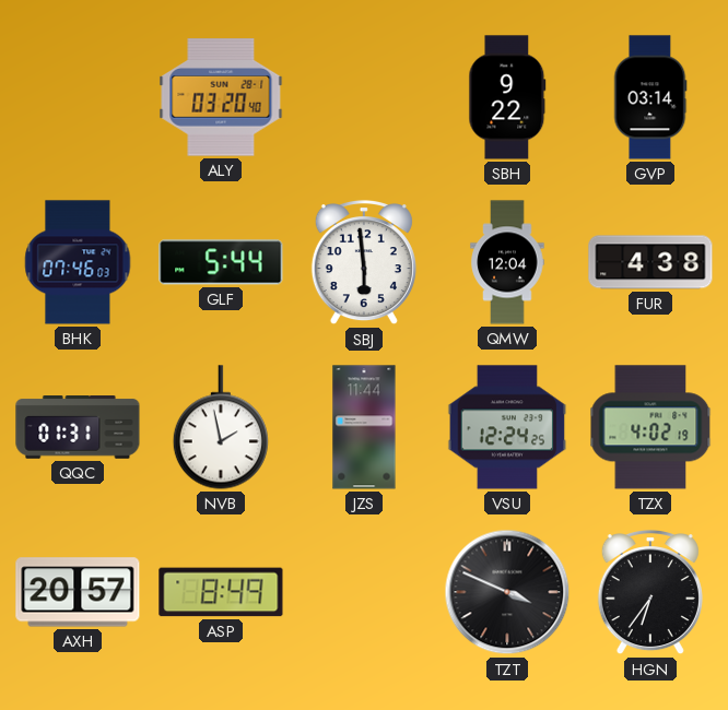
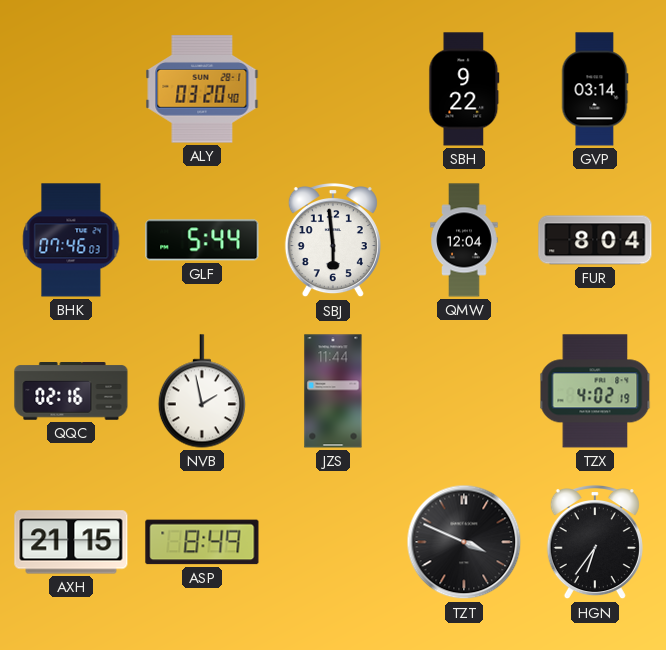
FUR: 4:38 -> 8:04 (595, 240)
QQC: 01:31 -> 02:16 (71, 392)
VSU: 12:24 -> none (507, 427)
AXH: 20:57 -> 21:15 (71, 542)
